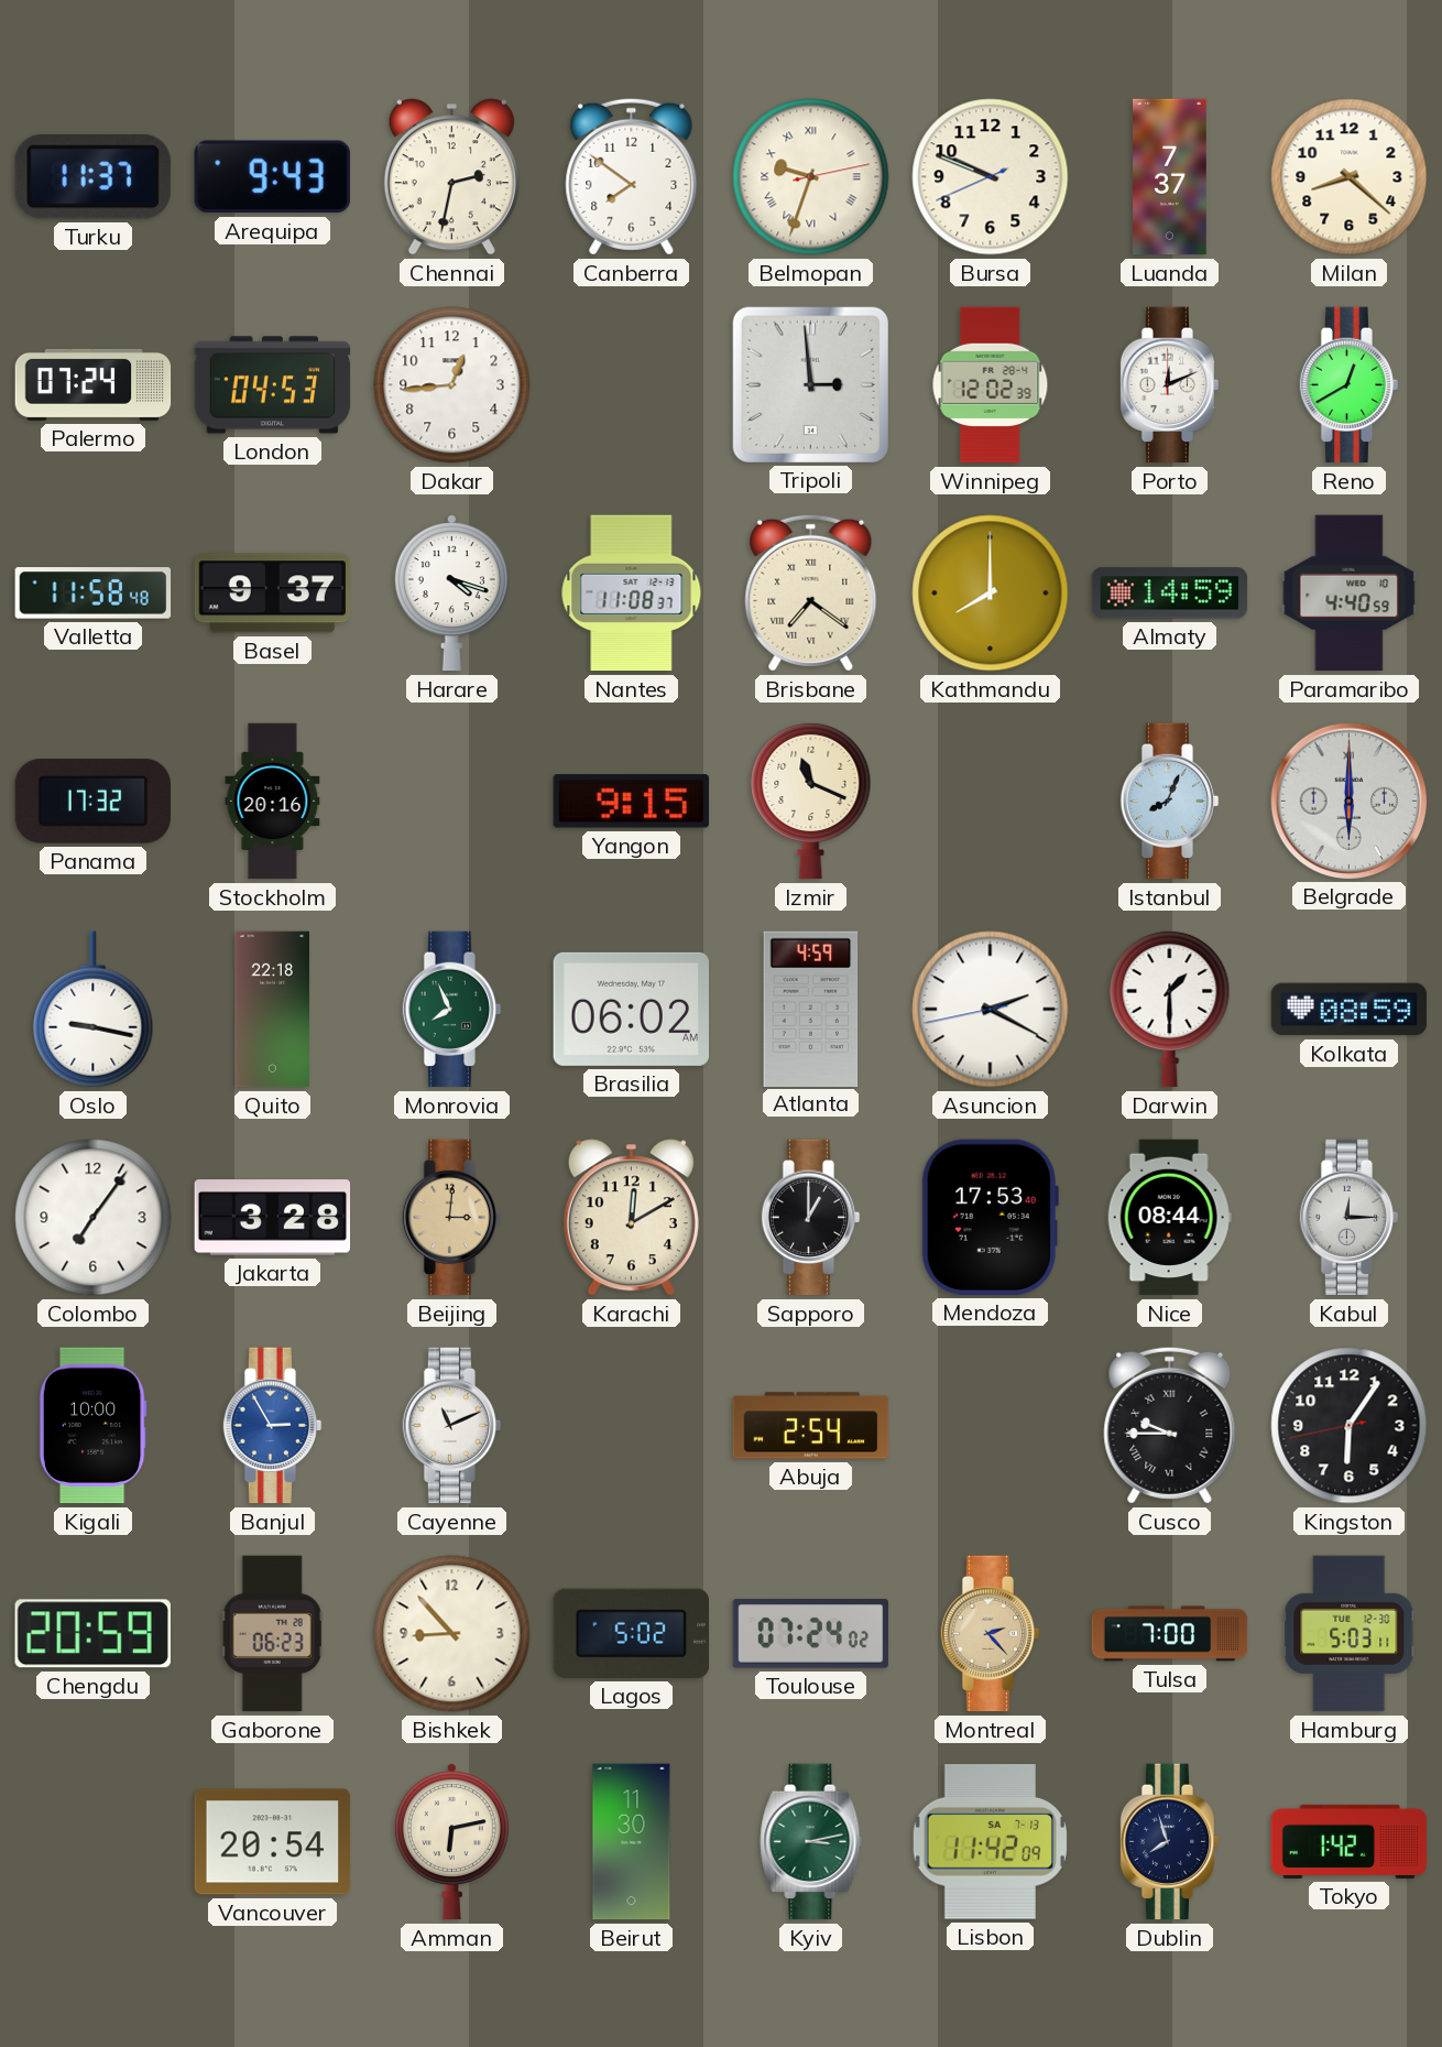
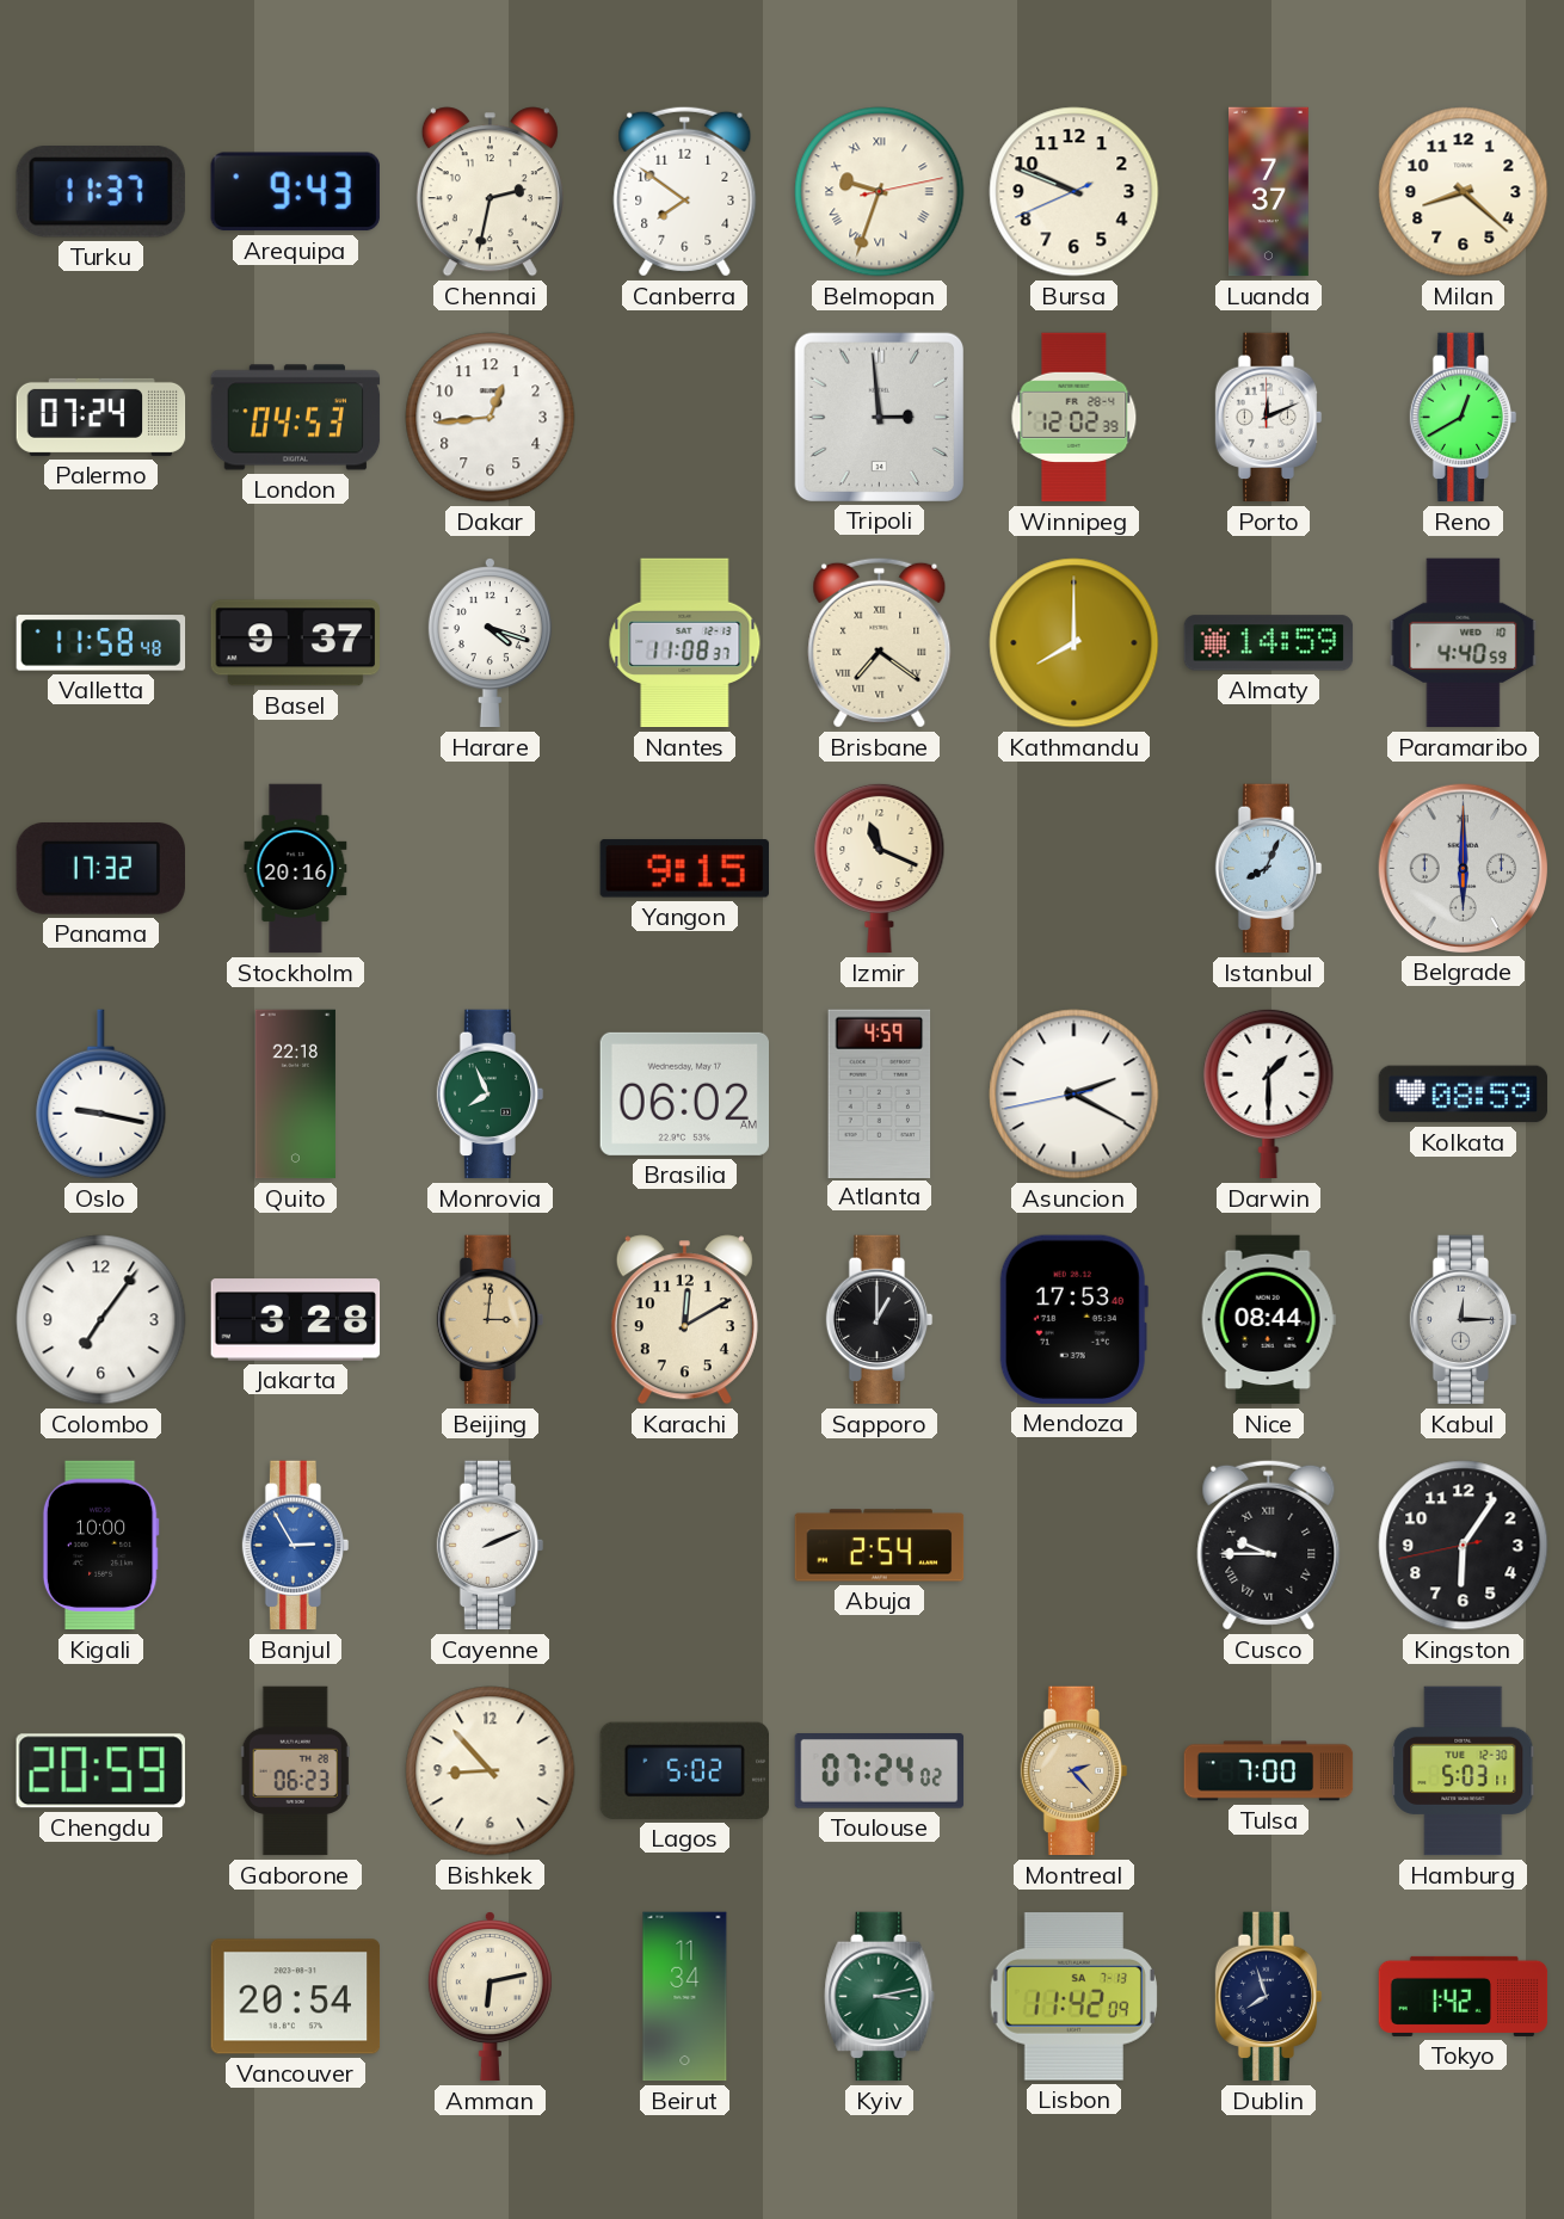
Cayenne: 11:11 -> 2:11 (491, 1546)
Beirut: 11:30 -> 11:34 (685, 1997)
